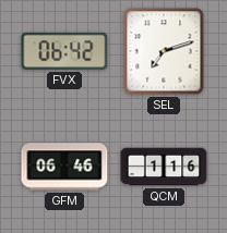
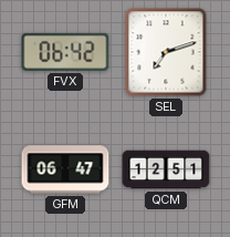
GFM: 06:46 -> 06:47 (65, 169)
QCM: 1:16 -> 12:51 (166, 169)
